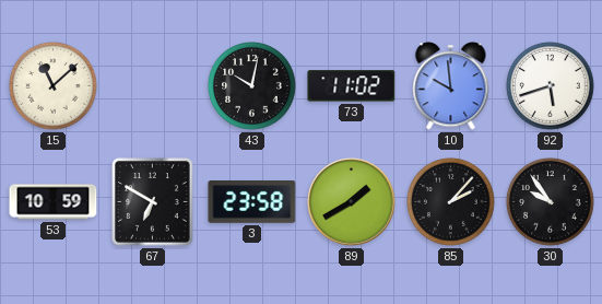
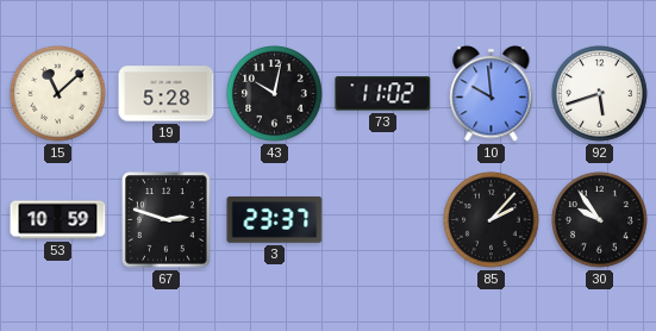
19: none -> 5:28 (167, 94)
67: 6:50 -> 2:48 (167, 220)
3: 23:58 -> 23:37 (275, 220)
89: 1:40 -> none (352, 202)
